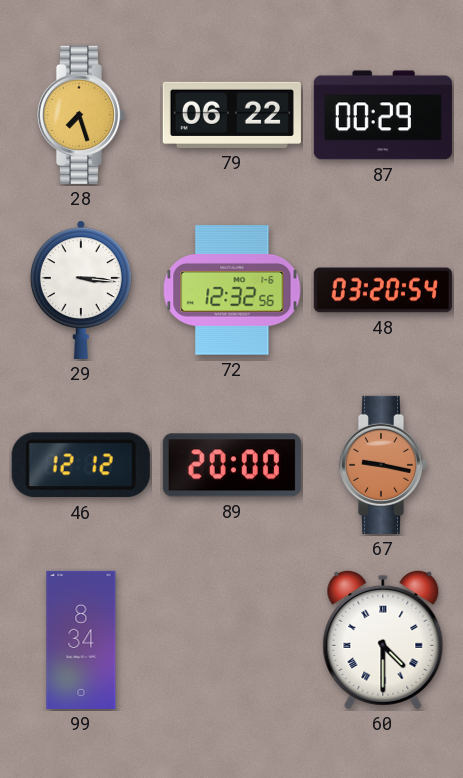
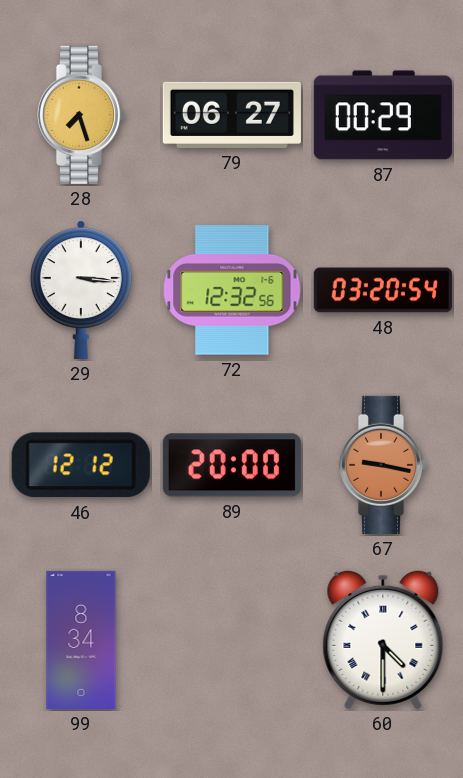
79: 06:22 -> 06:27 (232, 115)
